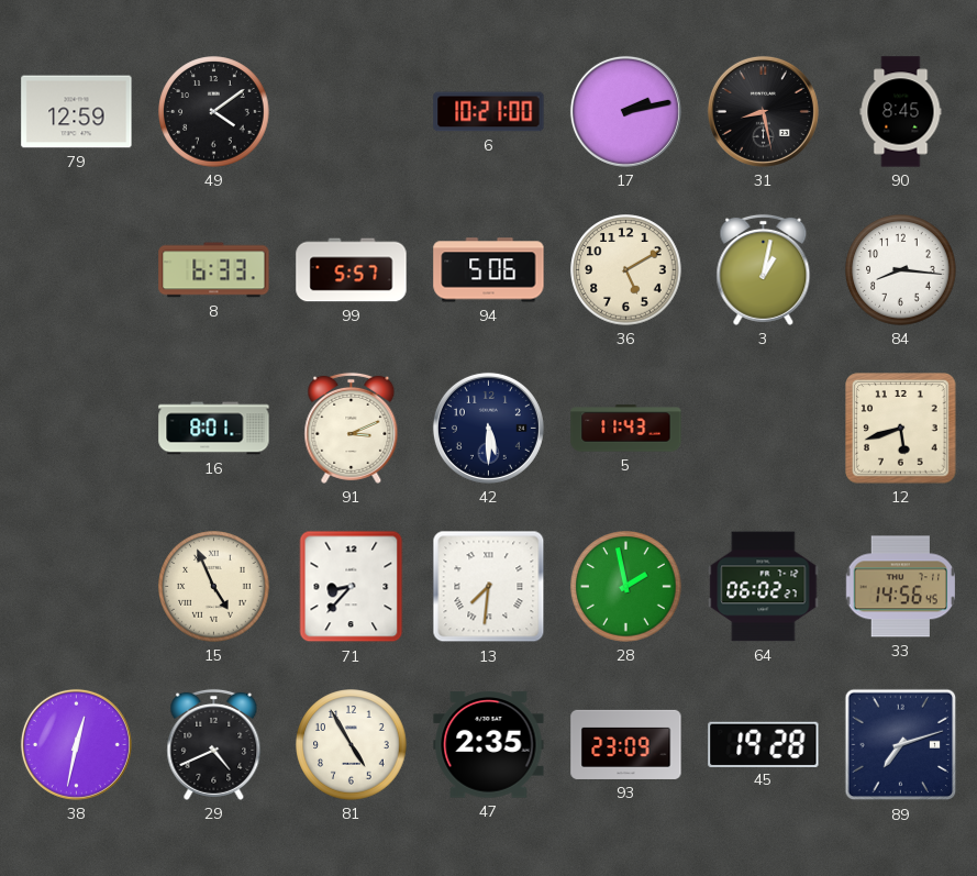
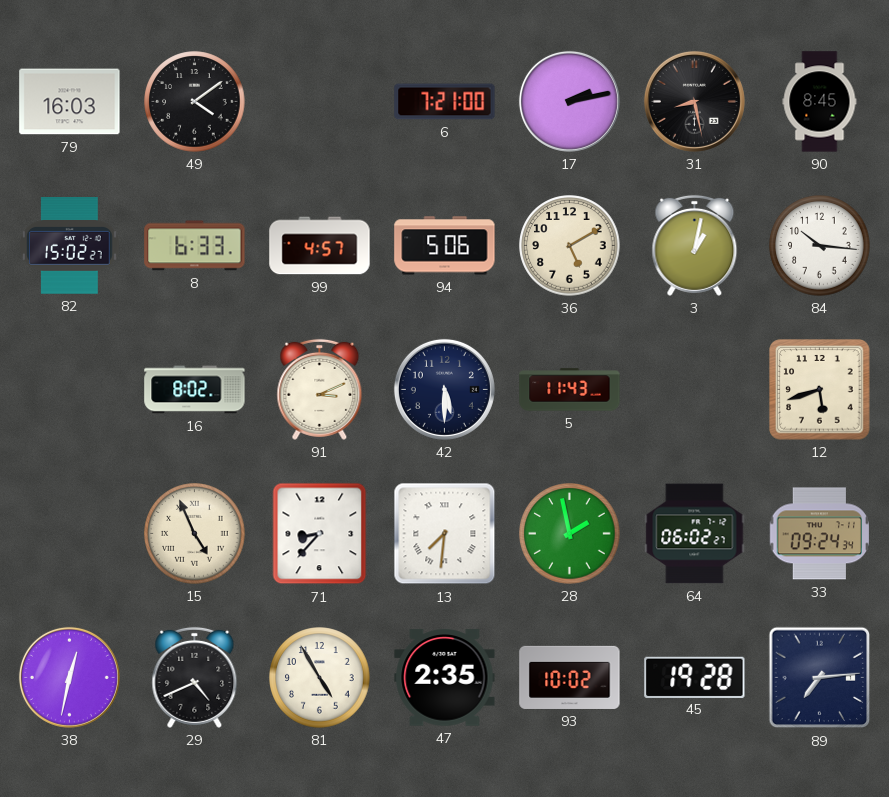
79: 12:59 -> 16:03 (70, 102)
6: 10:21 -> 7:21 (445, 102)
82: none -> 15:02 (70, 246)
99: 5:57 -> 4:57 (320, 246)
84: 8:16 -> 10:16 (820, 246)
16: 8:01 -> 8:02 (195, 390)
33: 14:56 -> 09:24 (819, 534)
93: 23:09 -> 10:02 (570, 677)
89: 7:12 -> 7:14 (820, 678)
